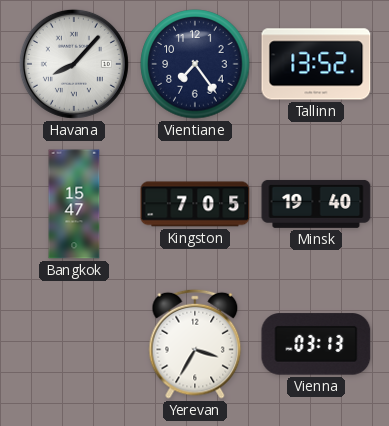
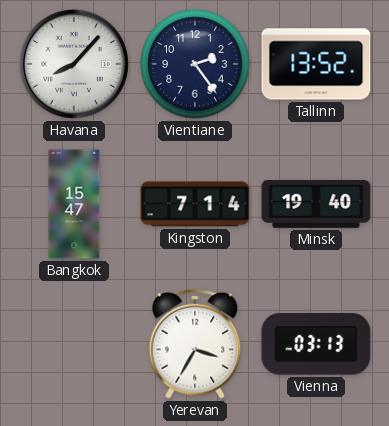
Vientiane: 7:24 -> 2:24 (195, 64)
Kingston: 7:05 -> 7:14 (195, 204)
